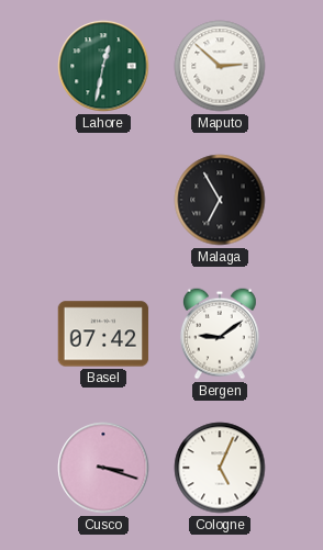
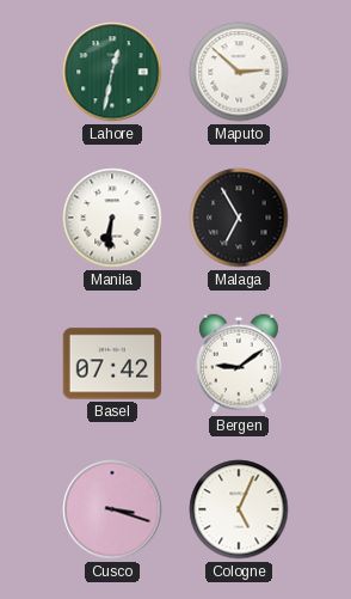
Manila: none -> 6:31 (112, 218)
